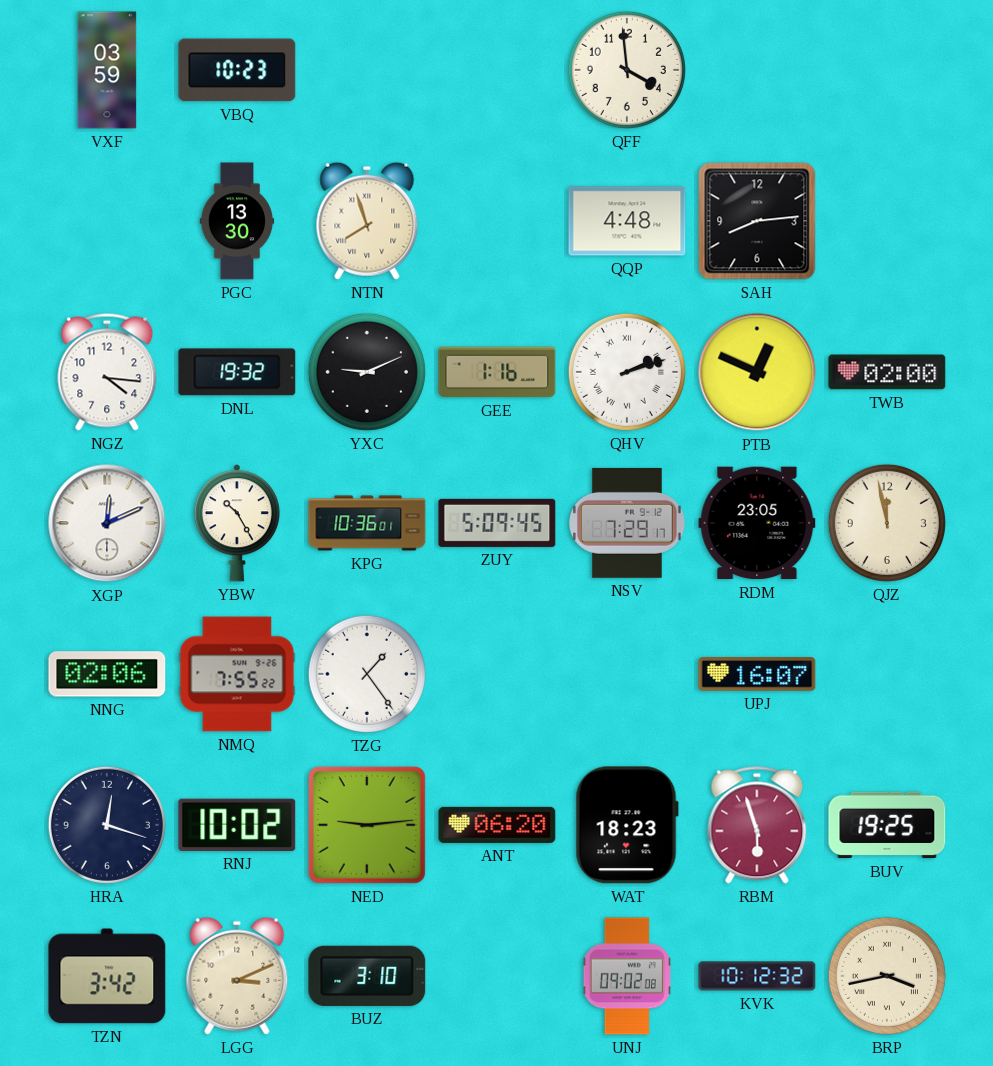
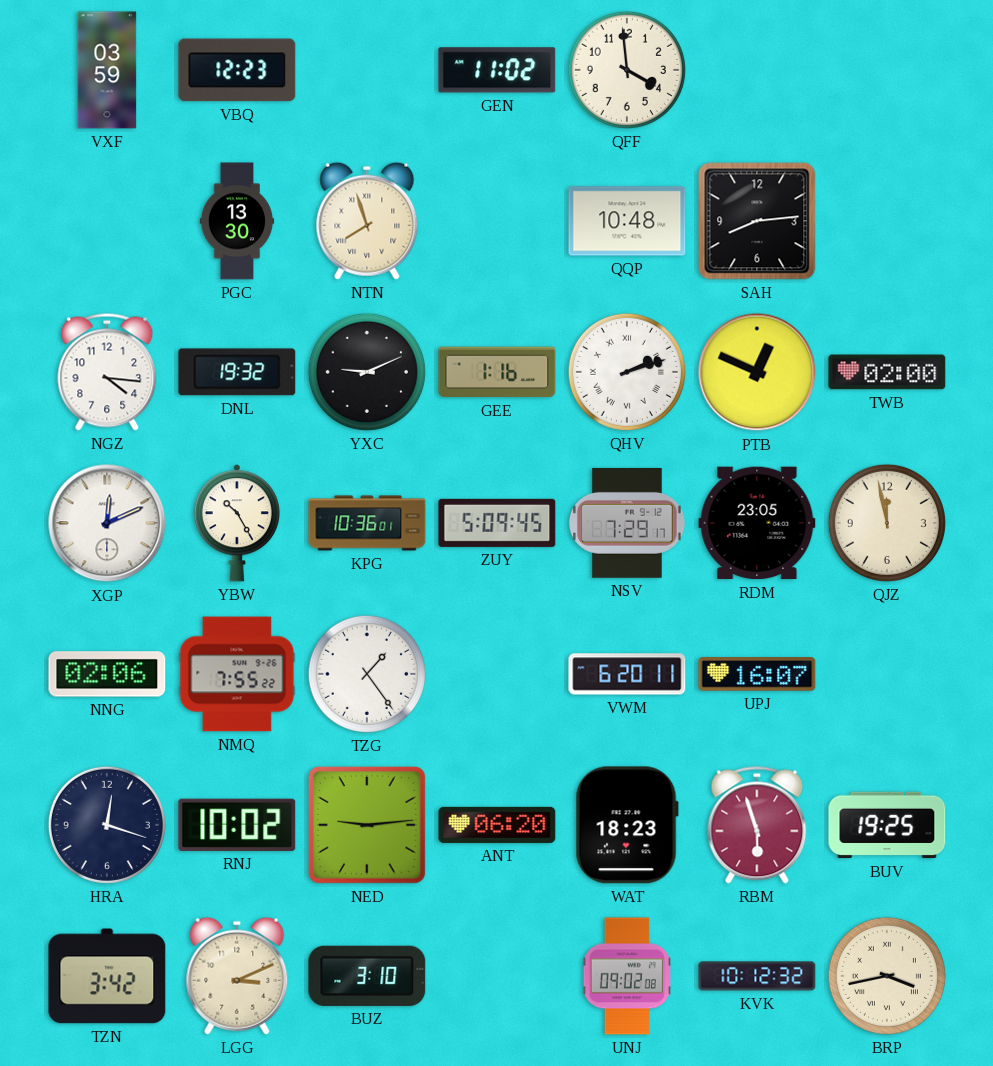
VBQ: 10:23 -> 12:23 (237, 70)
GEN: none -> 11:02 (497, 70)
QQP: 4:48 -> 10:48 (627, 221)
VWM: none -> 6:20 (627, 674)
